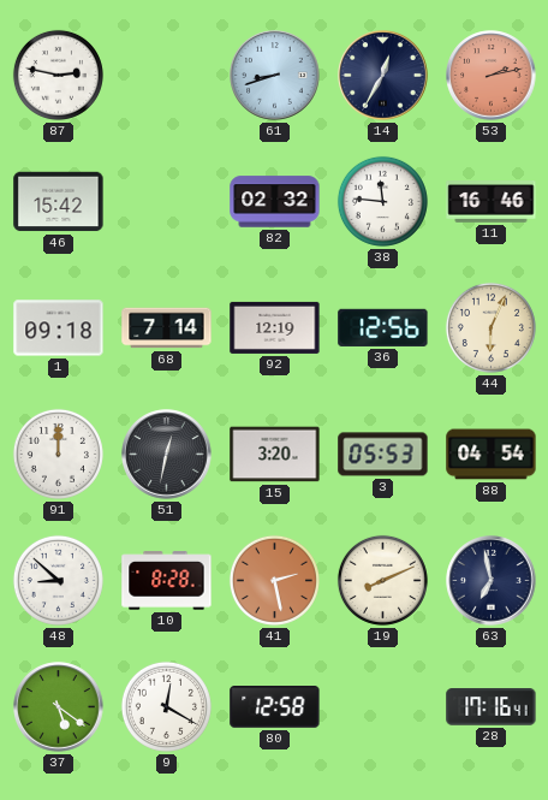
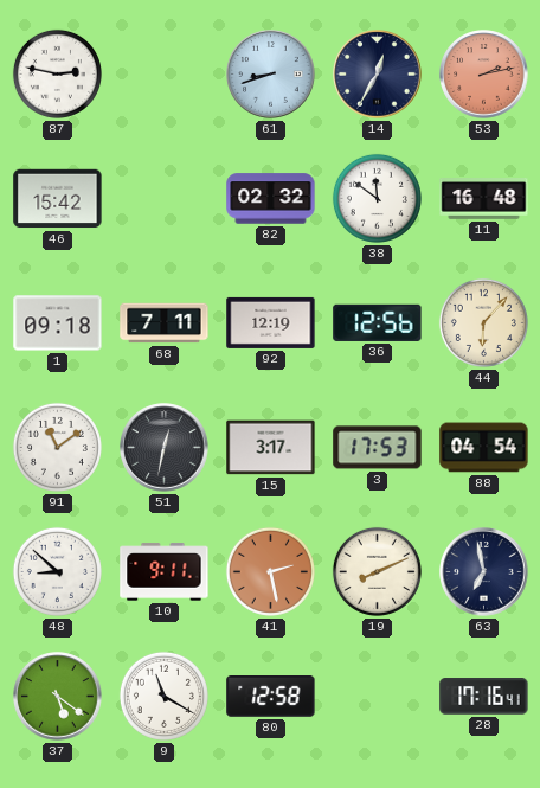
38: 11:46 -> 11:51 (377, 198)
11: 16:46 -> 16:48 (484, 199)
68: 7:14 -> 7:11 (165, 323)
44: 6:04 -> 6:07 (483, 322)
91: 12:00 -> 11:09 (57, 447)
15: 3:20 -> 3:17 (271, 448)
3: 05:53 -> 17:53 (378, 448)
10: 8:28 -> 9:11 (165, 572)
9: 12:20 -> 11:20 (163, 696)
